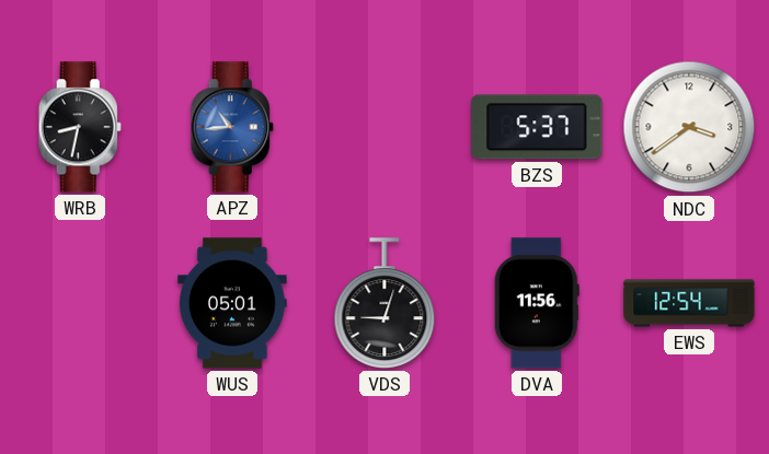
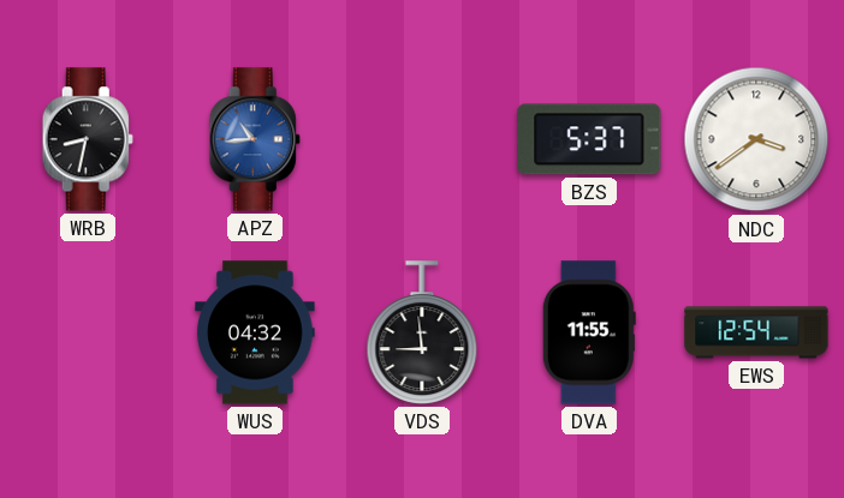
WUS: 05:01 -> 04:32 (255, 332)
VDS: 9:03 -> 8:59 (422, 332)
DVA: 11:56 -> 11:55 (589, 332)
